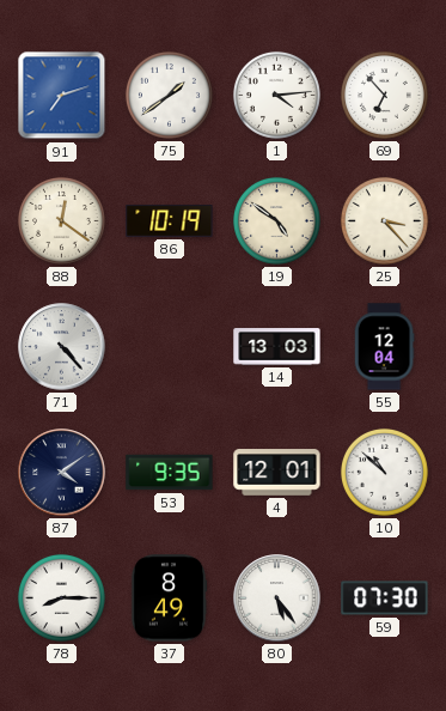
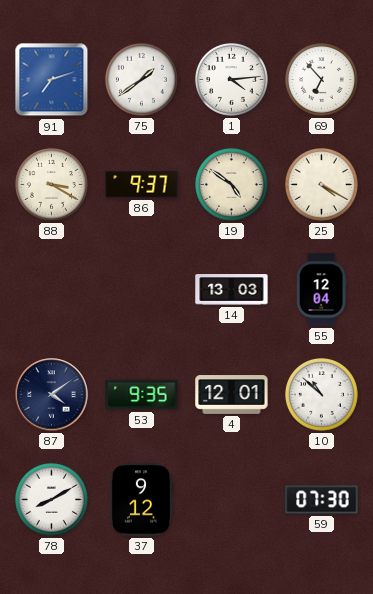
88: 12:21 -> 3:20 (51, 184)
86: 10:19 -> 9:37 (142, 185)
25: 3:23 -> 4:20 (321, 184)
71: 4:23 -> none (62, 347)
78: 8:15 -> 8:10 (51, 499)
37: 8:49 -> 9:12 (141, 500)
80: 5:24 -> none (277, 598)
